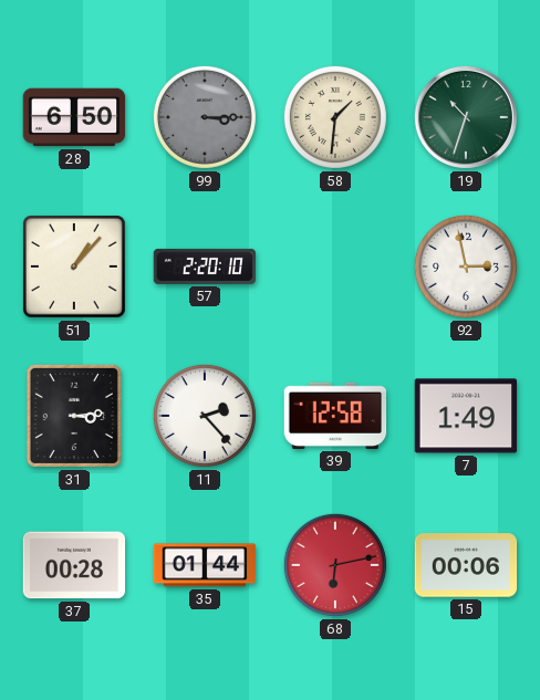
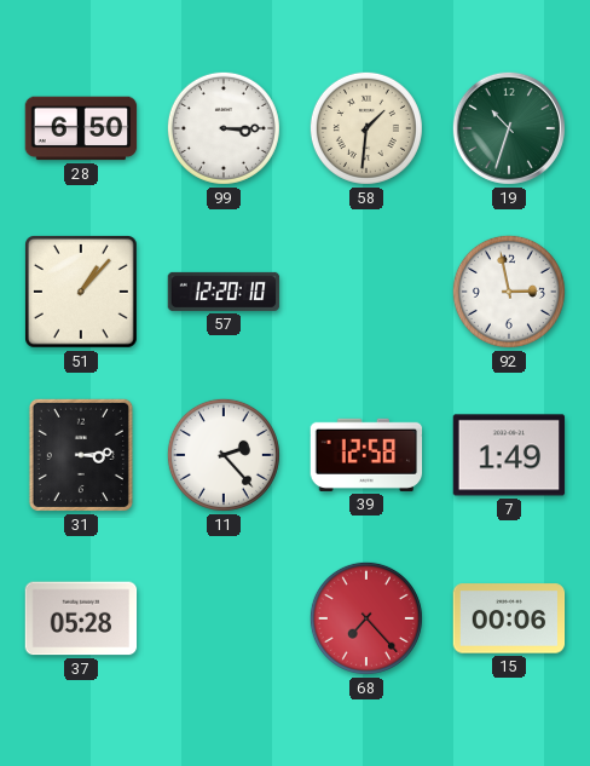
99 dial: grey -> white (224, 128)
57: 2:20 -> 12:20 (224, 292)
37: 00:28 -> 05:28 (81, 618)
35: 01:44 -> none (205, 565)
68: 6:13 -> 7:23 (366, 618)
